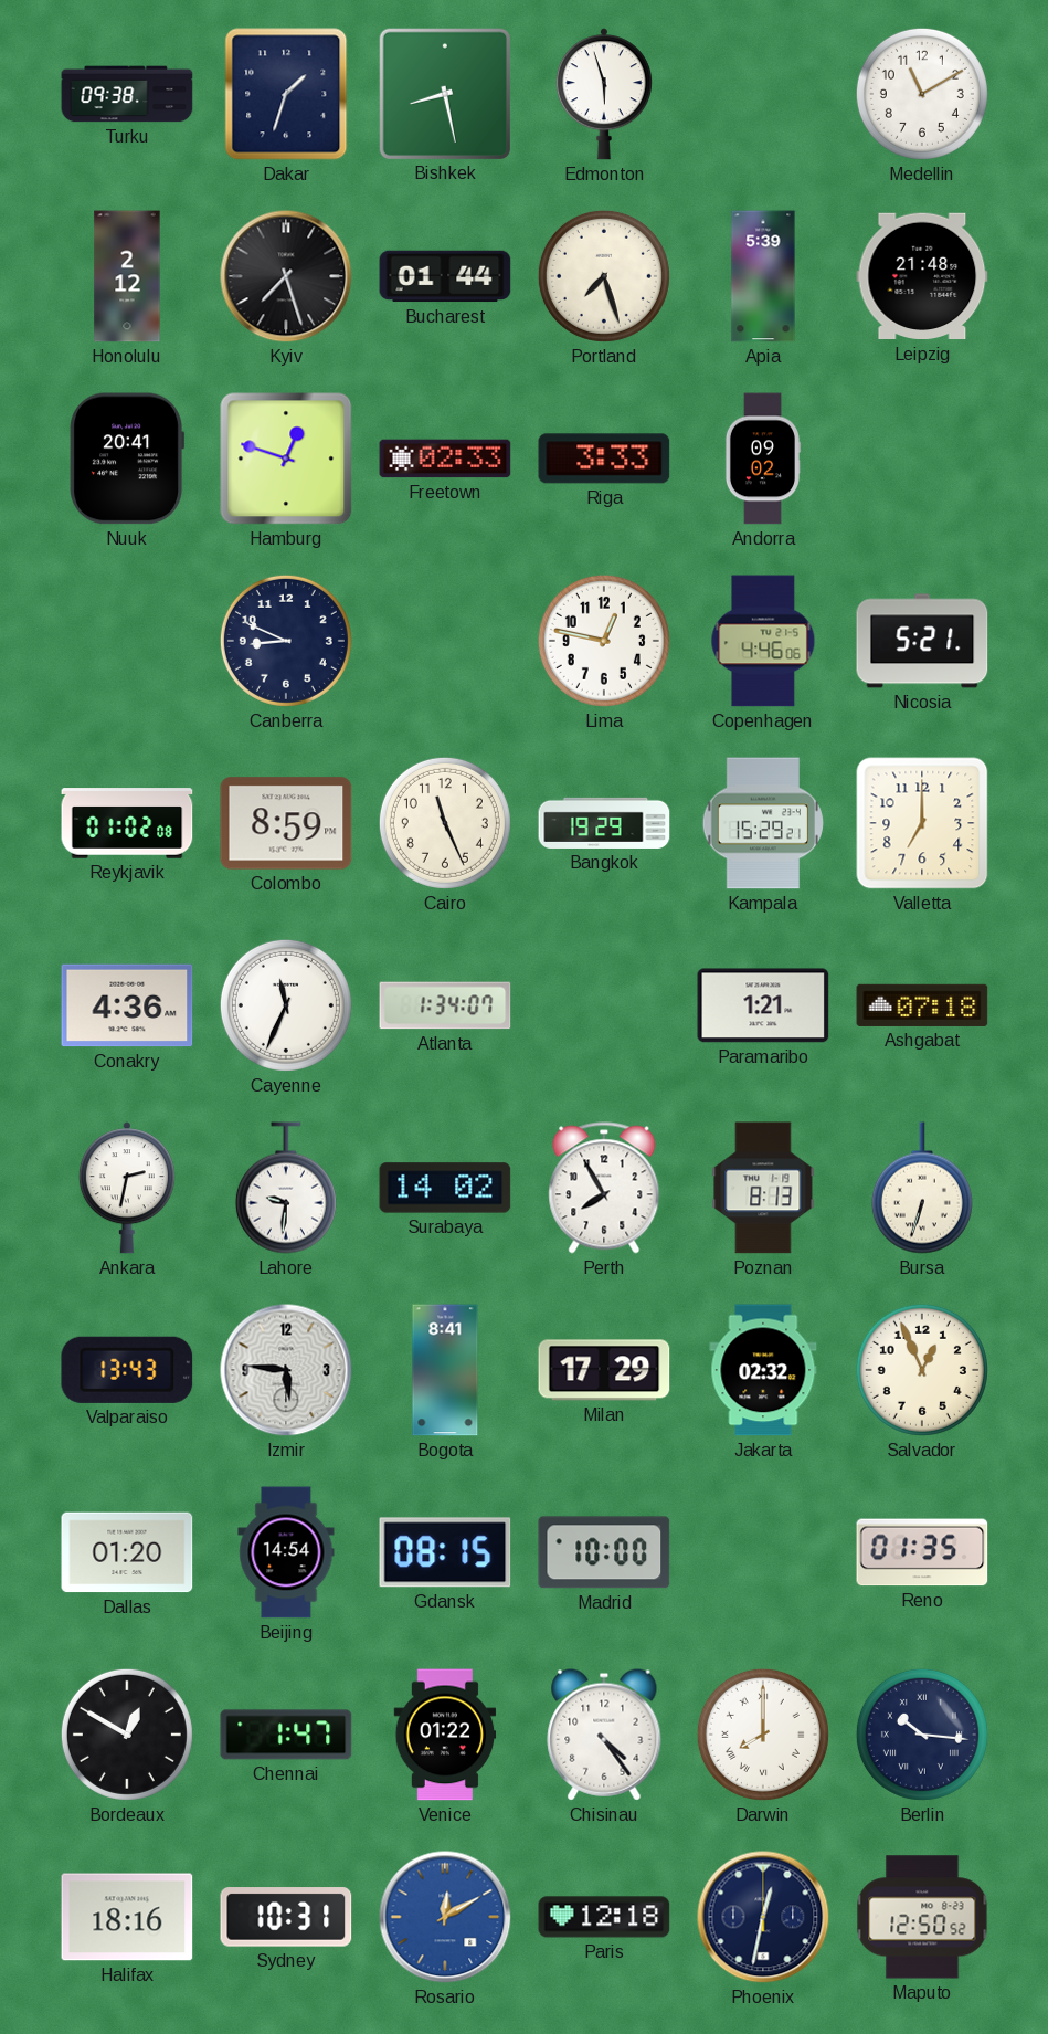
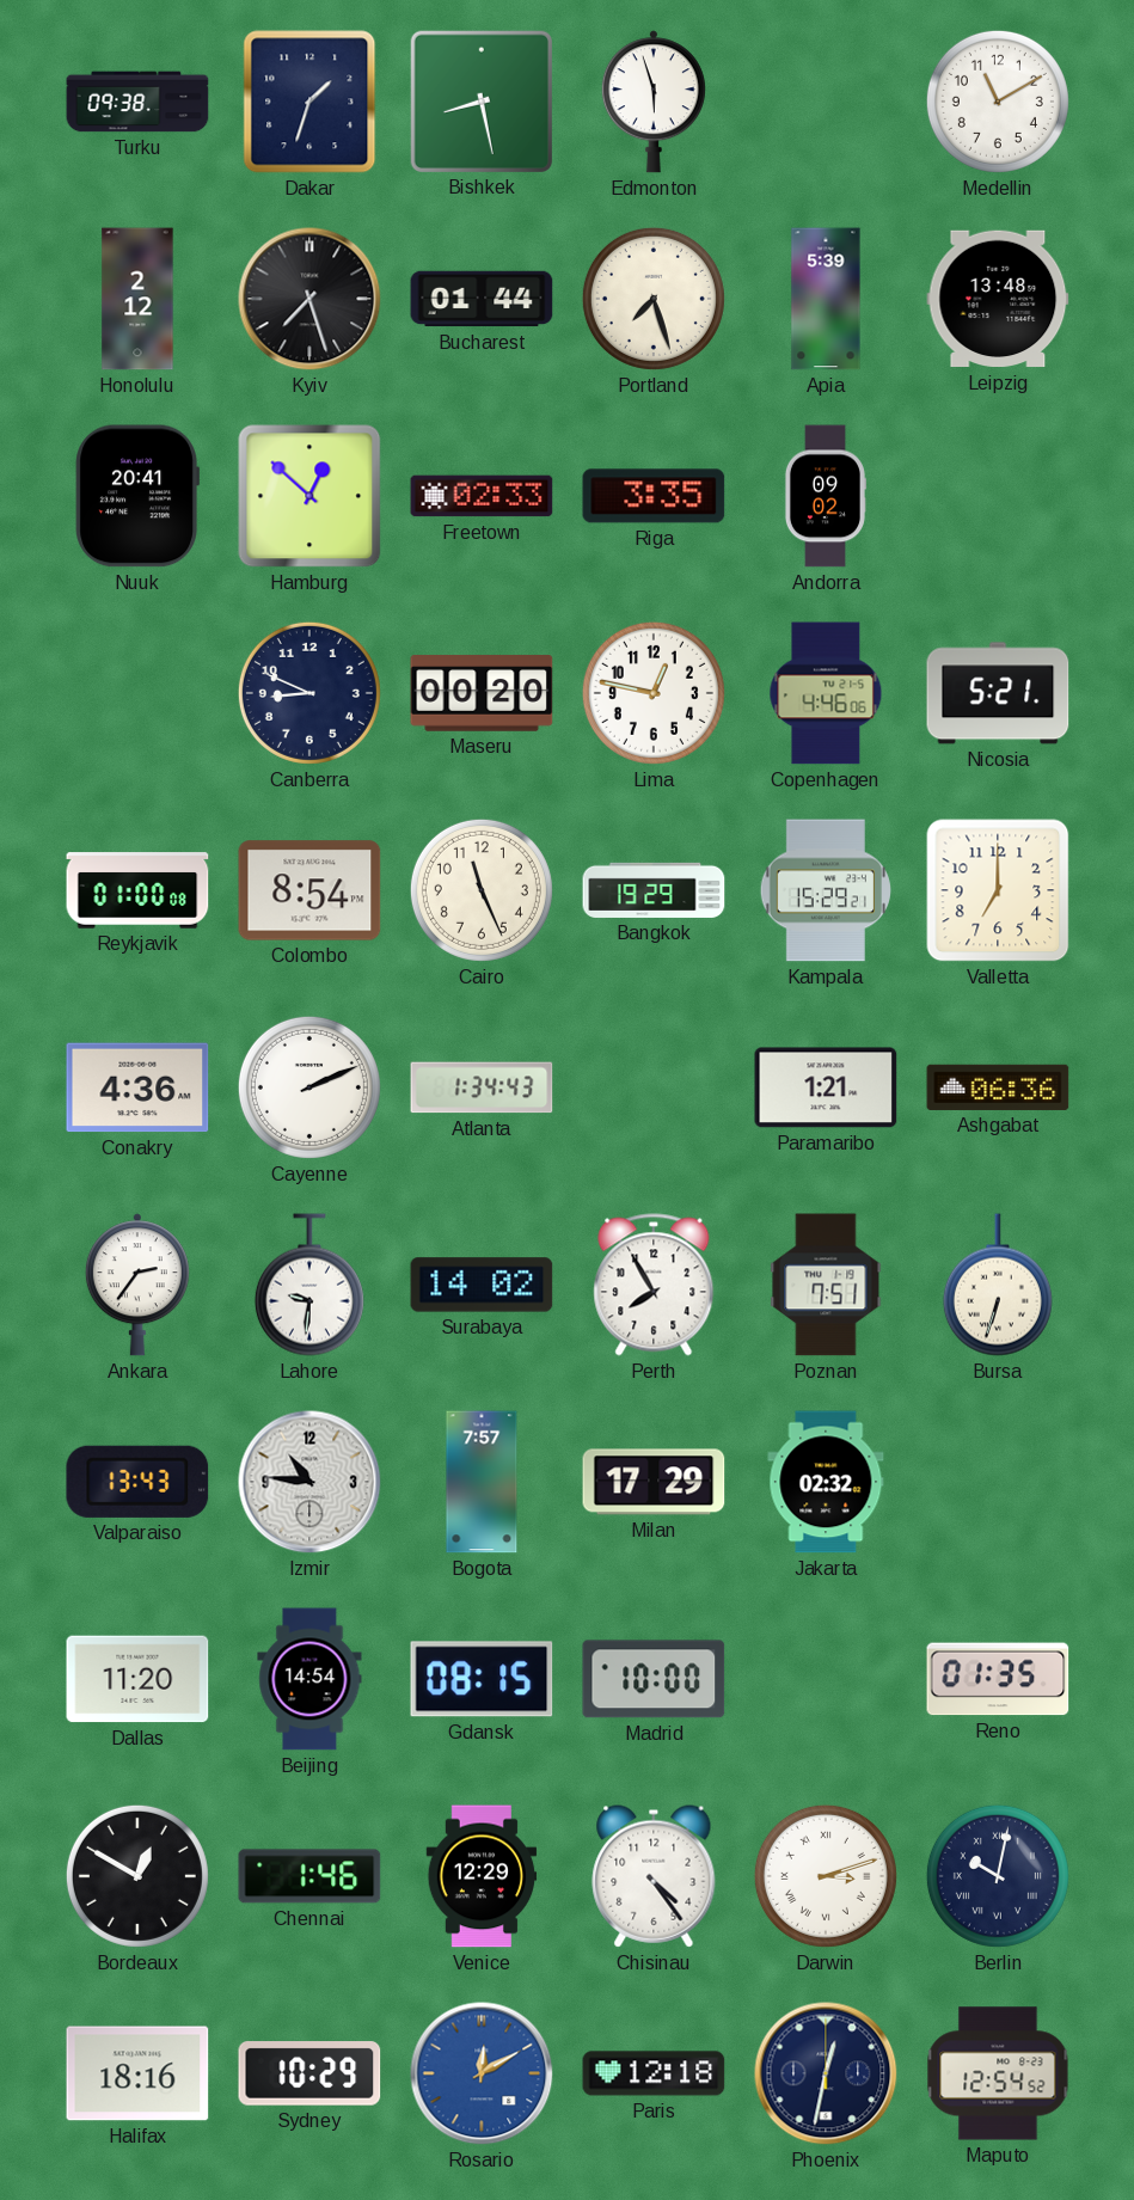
Leipzig: 21:48 -> 13:48 (998, 299)
Hamburg: 12:48 -> 12:52 (309, 496)
Riga: 3:33 -> 3:35 (654, 496)
Maseru: none -> 00:20 (482, 693)
Reykjavik: 01:02 -> 01:00 (137, 890)
Colombo: 8:59 -> 8:54 (309, 890)
Cayenne: 11:34 -> 2:11 (309, 1087)
Atlanta: 1:34:07 -> 1:34:43 (482, 1087)
Ashgabat: 07:18 -> 06:36 (998, 1087)
Ankara: 2:32 -> 2:36 (137, 1285)
Poznan: 8:13 -> 7:51 (826, 1285)
Izmir: 5:46 -> 10:46 (309, 1482)
Bogota: 8:41 -> 7:57 (482, 1482)
Salvador: 12:56 -> none (922, 1370)
Dallas: 01:20 -> 11:20 (137, 1679)
Chennai: 1:47 -> 1:46 (309, 1876)
Venice: 01:22 -> 12:29 (482, 1876)
Darwin: 8:00 -> 3:12 (826, 1876)
Berlin: 10:16 -> 10:02 (998, 1876)
Sydney: 10:31 -> 10:29 (309, 2073)
Maputo: 12:50 -> 12:54 (998, 2073)
